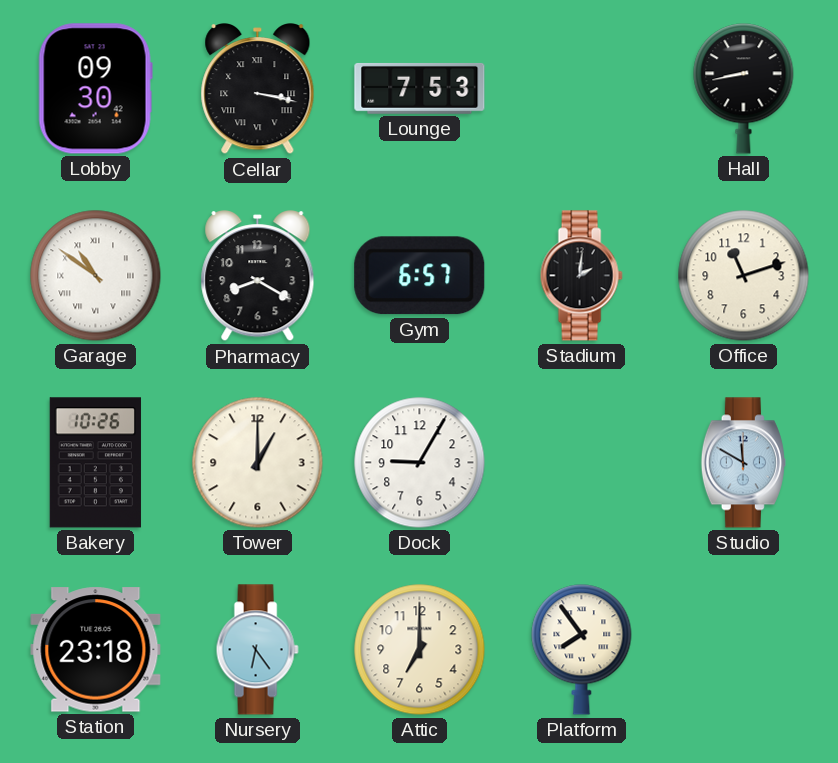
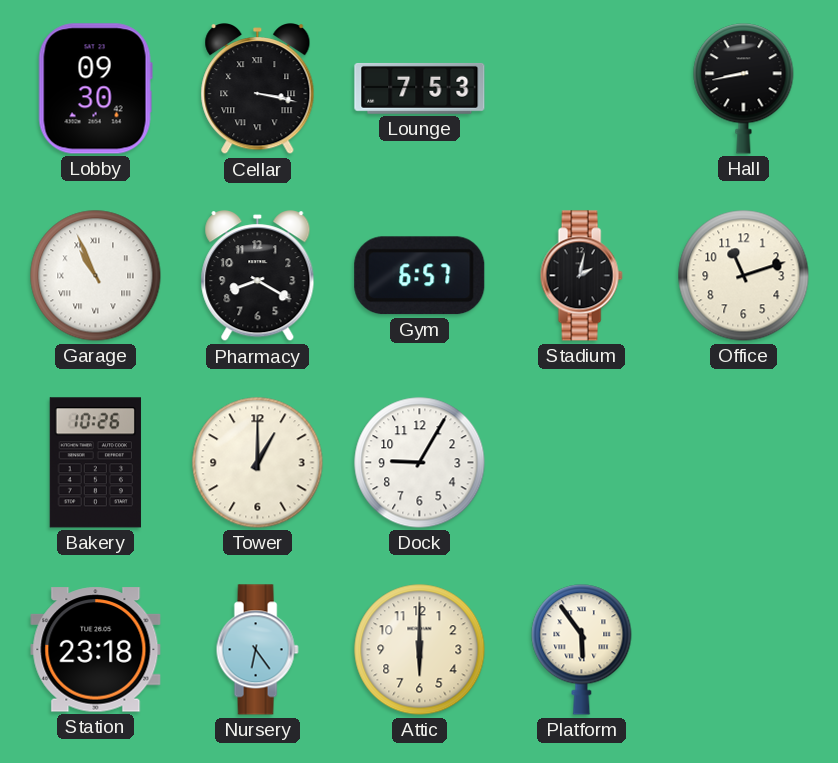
Garage: 10:51 -> 10:56 (96, 276)
Stadium: 2:01 -> 2:02 (581, 276)
Studio: 11:50 -> none (743, 463)
Attic: 7:00 -> 6:00 (420, 650)
Platform: 7:54 -> 5:54 (582, 650)
